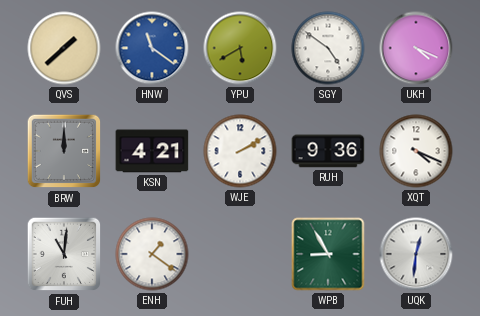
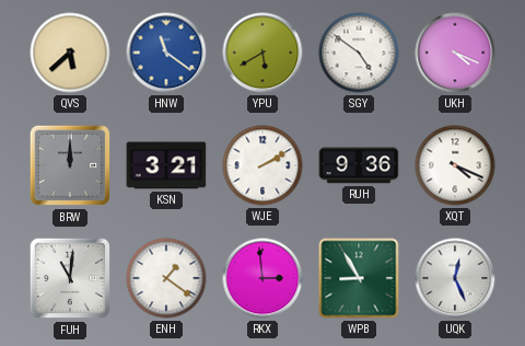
QVS: 1:38 -> 5:38 (70, 53)
KSN: 4:21 -> 3:21 (166, 165)
RKX: none -> 2:59 (262, 278)
UQK: 12:31 -> 12:26 (455, 278)
